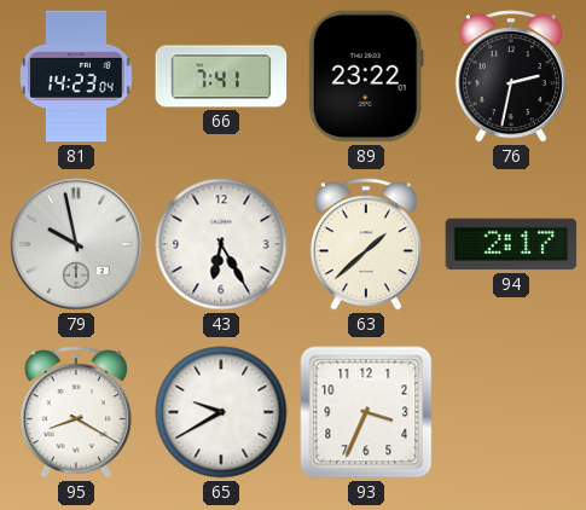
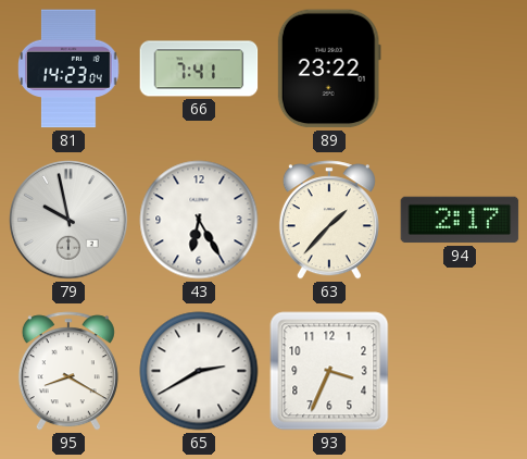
76: 2:32 -> none (511, 76)
63: 1:38 -> 1:37 (329, 220)
65: 9:40 -> 2:40 (199, 371)
